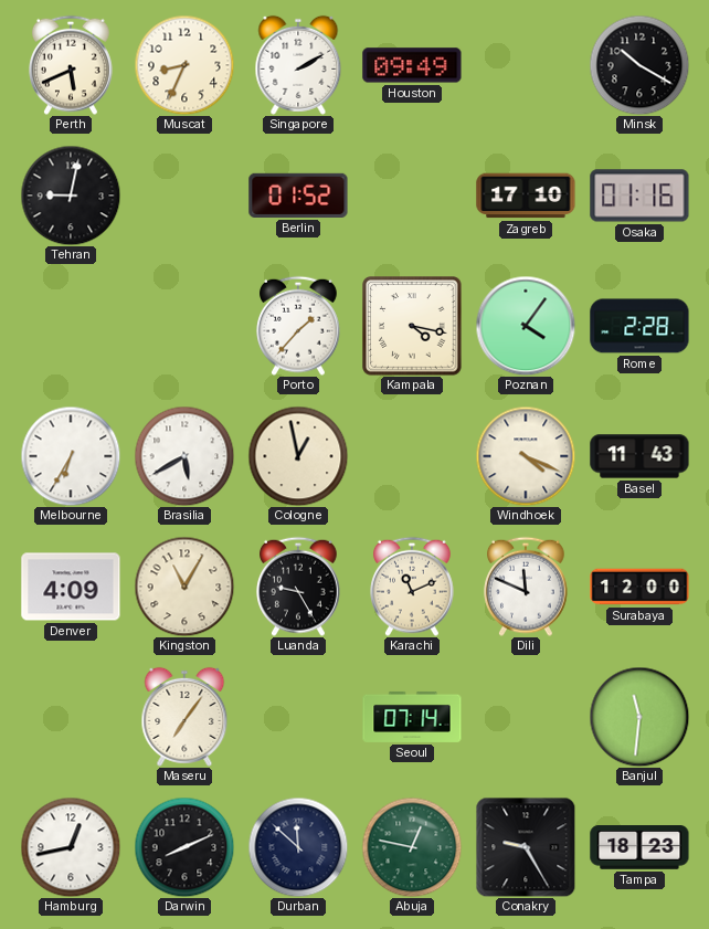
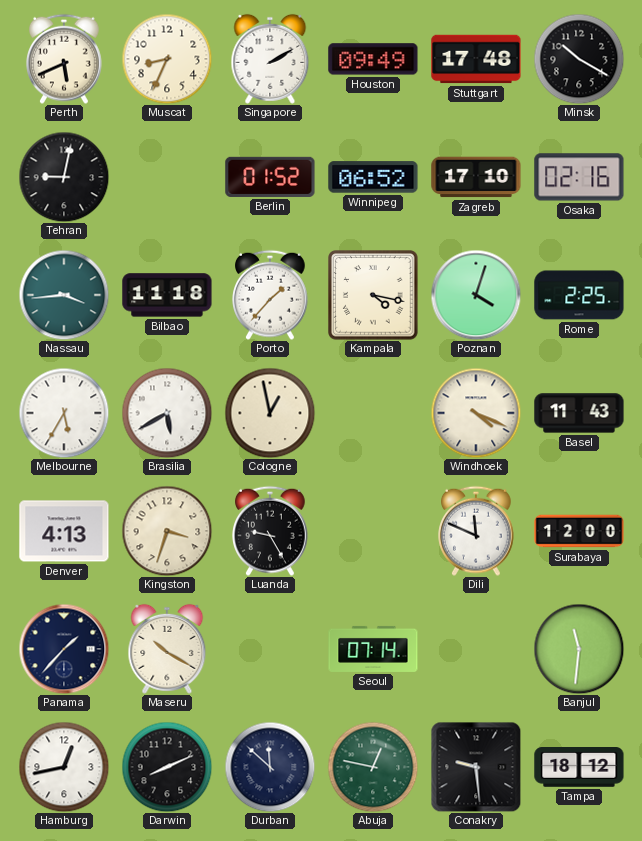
Stuttgart: none -> 17:48 (476, 59)
Winnipeg: none -> 06:52 (373, 177)
Osaka: 01:16 -> 02:16 (579, 177)
Nassau: none -> 3:44 (64, 295)
Bilbao: none -> 11:18 (167, 295)
Poznan: 4:06 -> 4:03 (476, 295)
Rome: 2:28 -> 2:25 (579, 295)
Melbourne: 6:35 -> 5:35 (64, 413)
Denver: 4:09 -> 4:13 (64, 531)
Kingston: 11:05 -> 3:33 (167, 531)
Karachi: 11:11 -> none (413, 587)
Panama: none -> 1:37 (64, 649)
Maseru: 7:06 -> 10:20 (167, 649)
Conakry: 9:25 -> 9:29 (476, 767)
Tampa: 18:23 -> 18:12 (579, 767)
